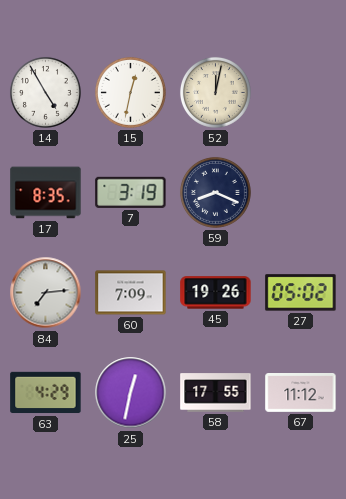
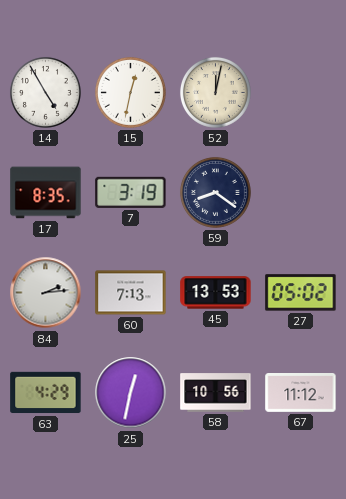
59: 8:19 -> 8:21 (215, 192)
84: 7:14 -> 2:14 (46, 293)
60: 7:09 -> 7:13 (131, 293)
45: 19:26 -> 13:53 (216, 293)
58: 17:55 -> 10:56 (216, 393)
